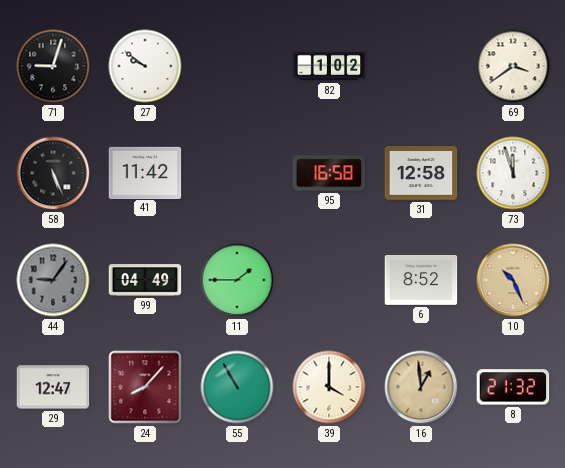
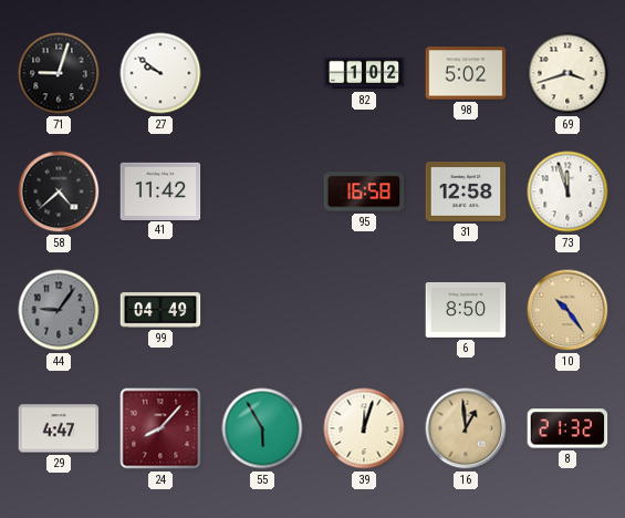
98: none -> 5:02 (466, 73)
69: 3:39 -> 3:42 (567, 73)
58: 5:26 -> 4:38 (59, 191)
11: 1:45 -> none (237, 280)
6: 8:52 -> 8:50 (466, 310)
10: 10:26 -> 10:24 (567, 310)
29: 12:47 -> 4:47 (59, 428)
55: 10:55 -> 5:55 (262, 428)
39: 4:00 -> 12:03 (364, 428)
